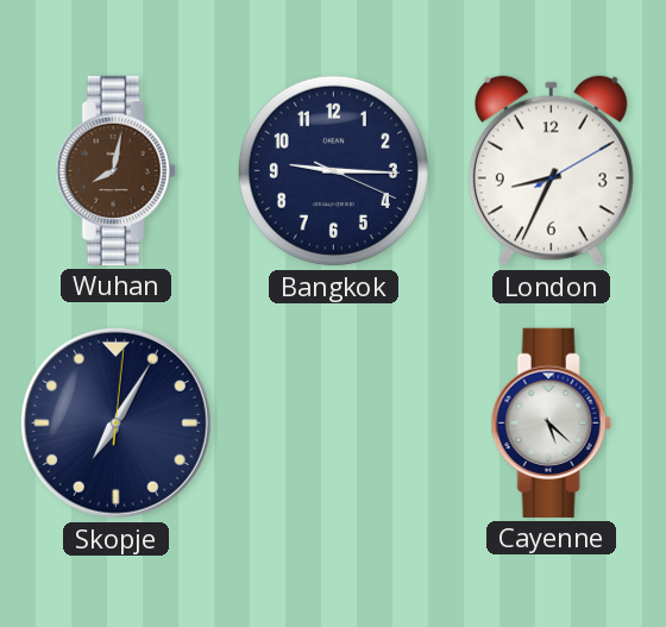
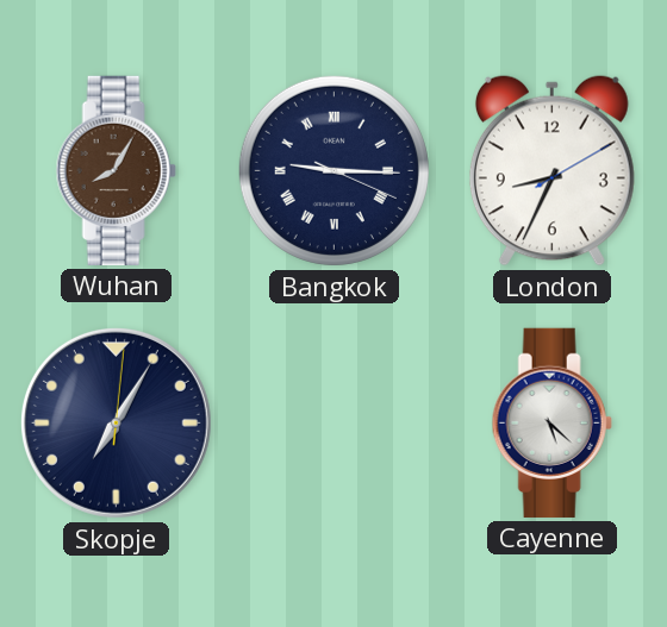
Wuhan: 8:02 -> 8:05 (116, 170)
Bangkok numerals: Arabic -> Roman (333, 170)
